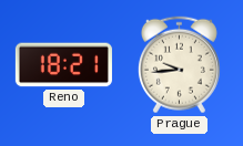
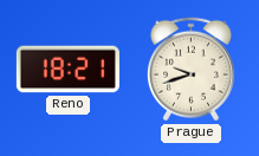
Prague: 9:44 -> 9:42 (190, 70)
